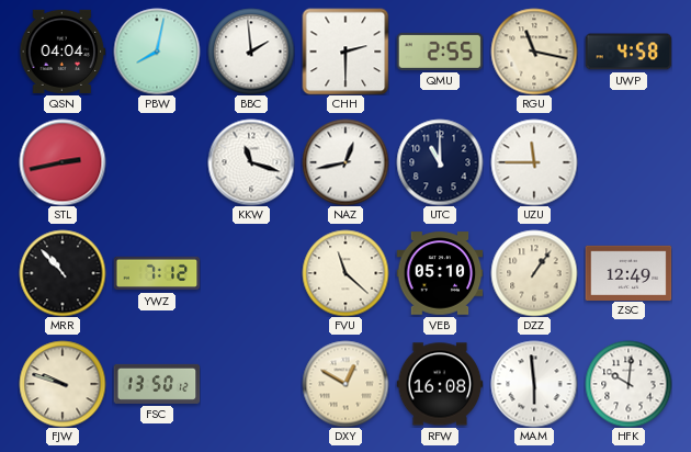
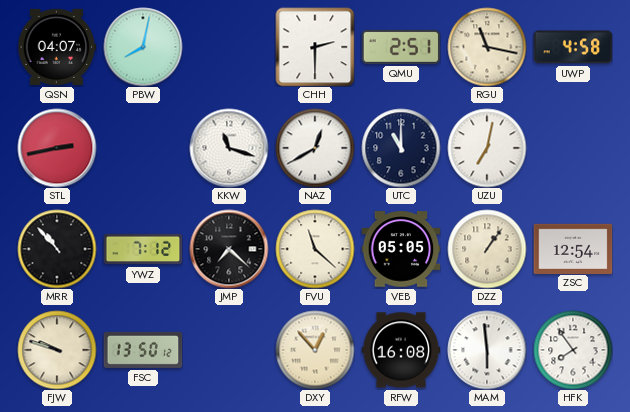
QSN: 04:04 -> 04:07 (57, 47)
BBC: 1:59 -> none (251, 52)
QMU: 2:55 -> 2:51 (401, 47)
NAZ: 12:43 -> 12:40 (315, 148)
UZU: 11:45 -> 7:02 (487, 148)
JMP: none -> 7:22 (229, 249)
VEB: 05:10 -> 05:05 (401, 249)
ZSC: 12:49 -> 12:54 (573, 248)
DXY: 12:50 -> 12:53 (315, 350)
HFK: 10:01 -> 7:54 (573, 350)
